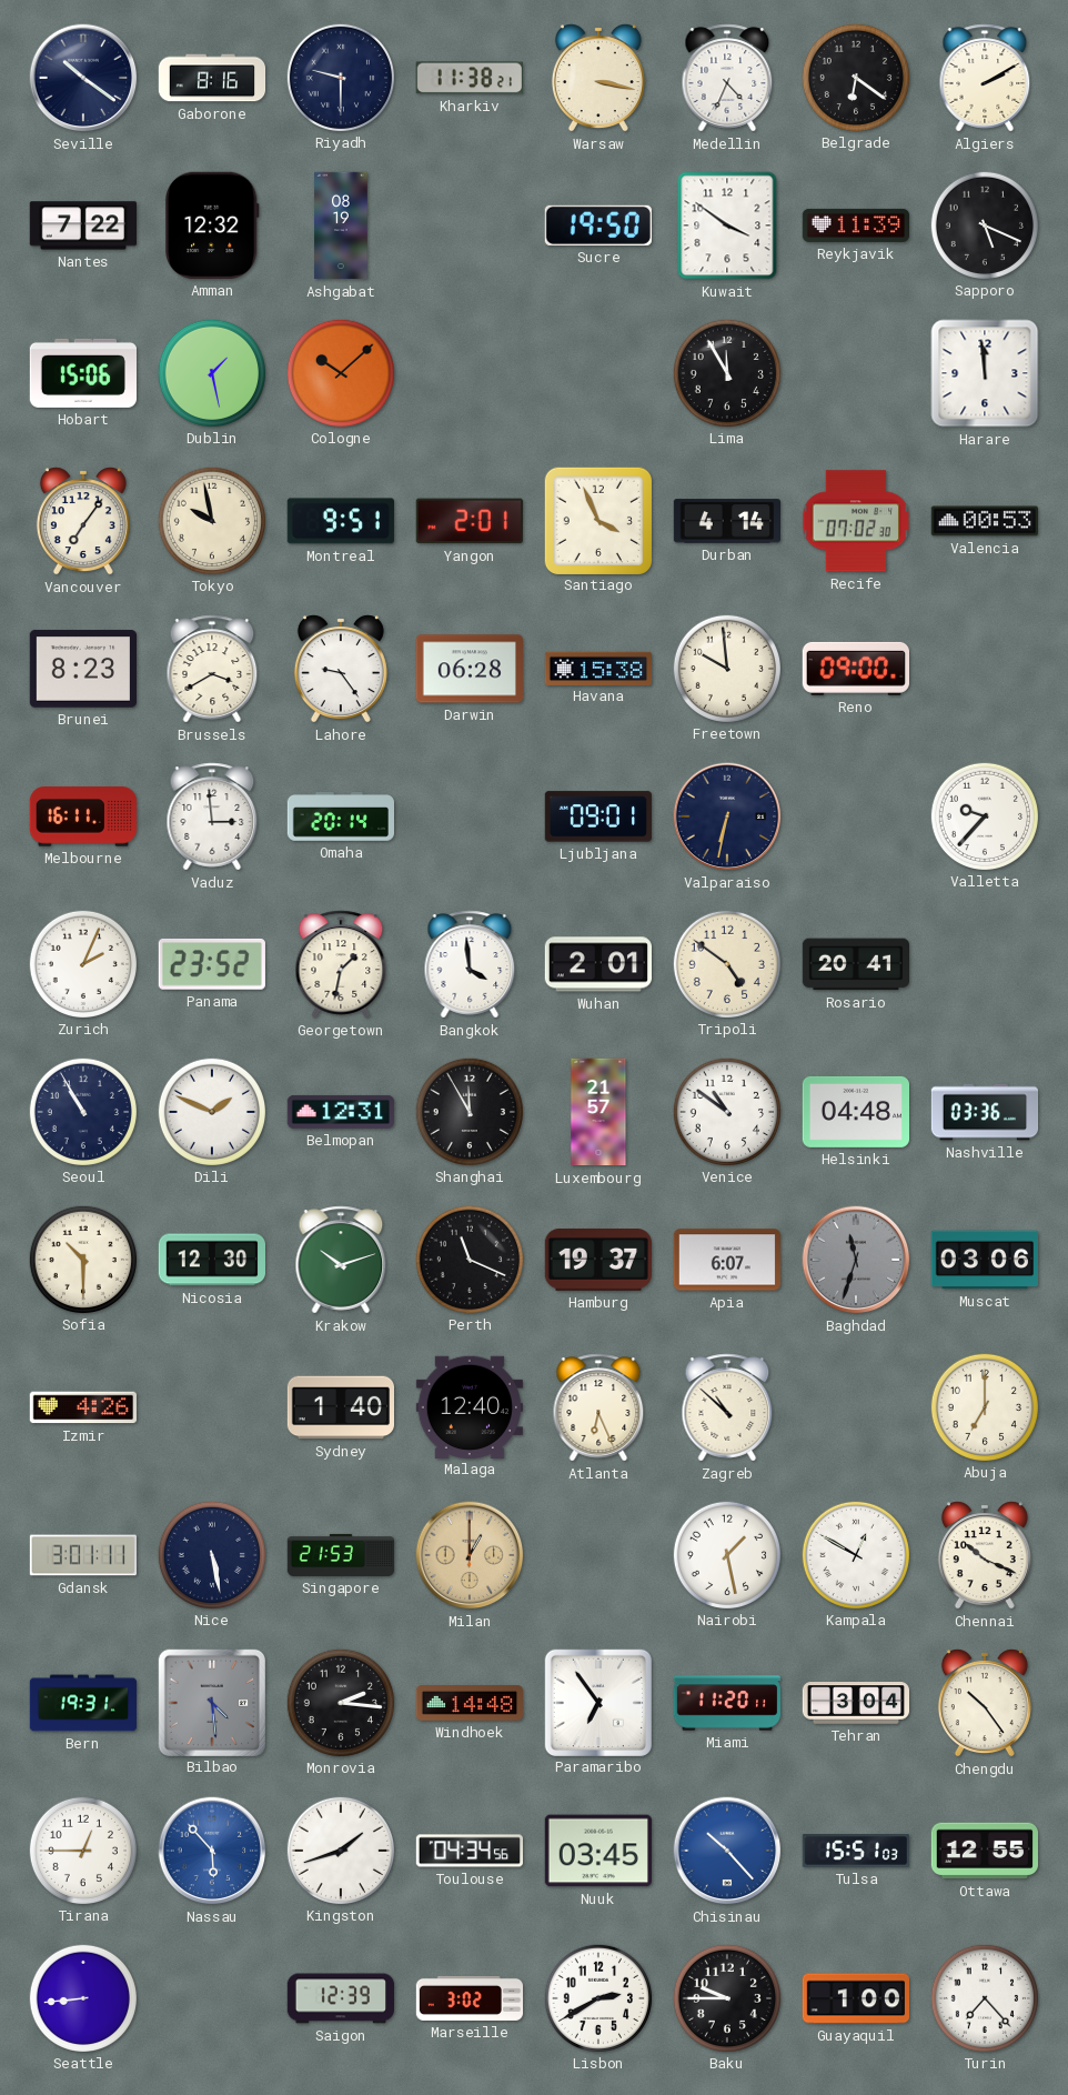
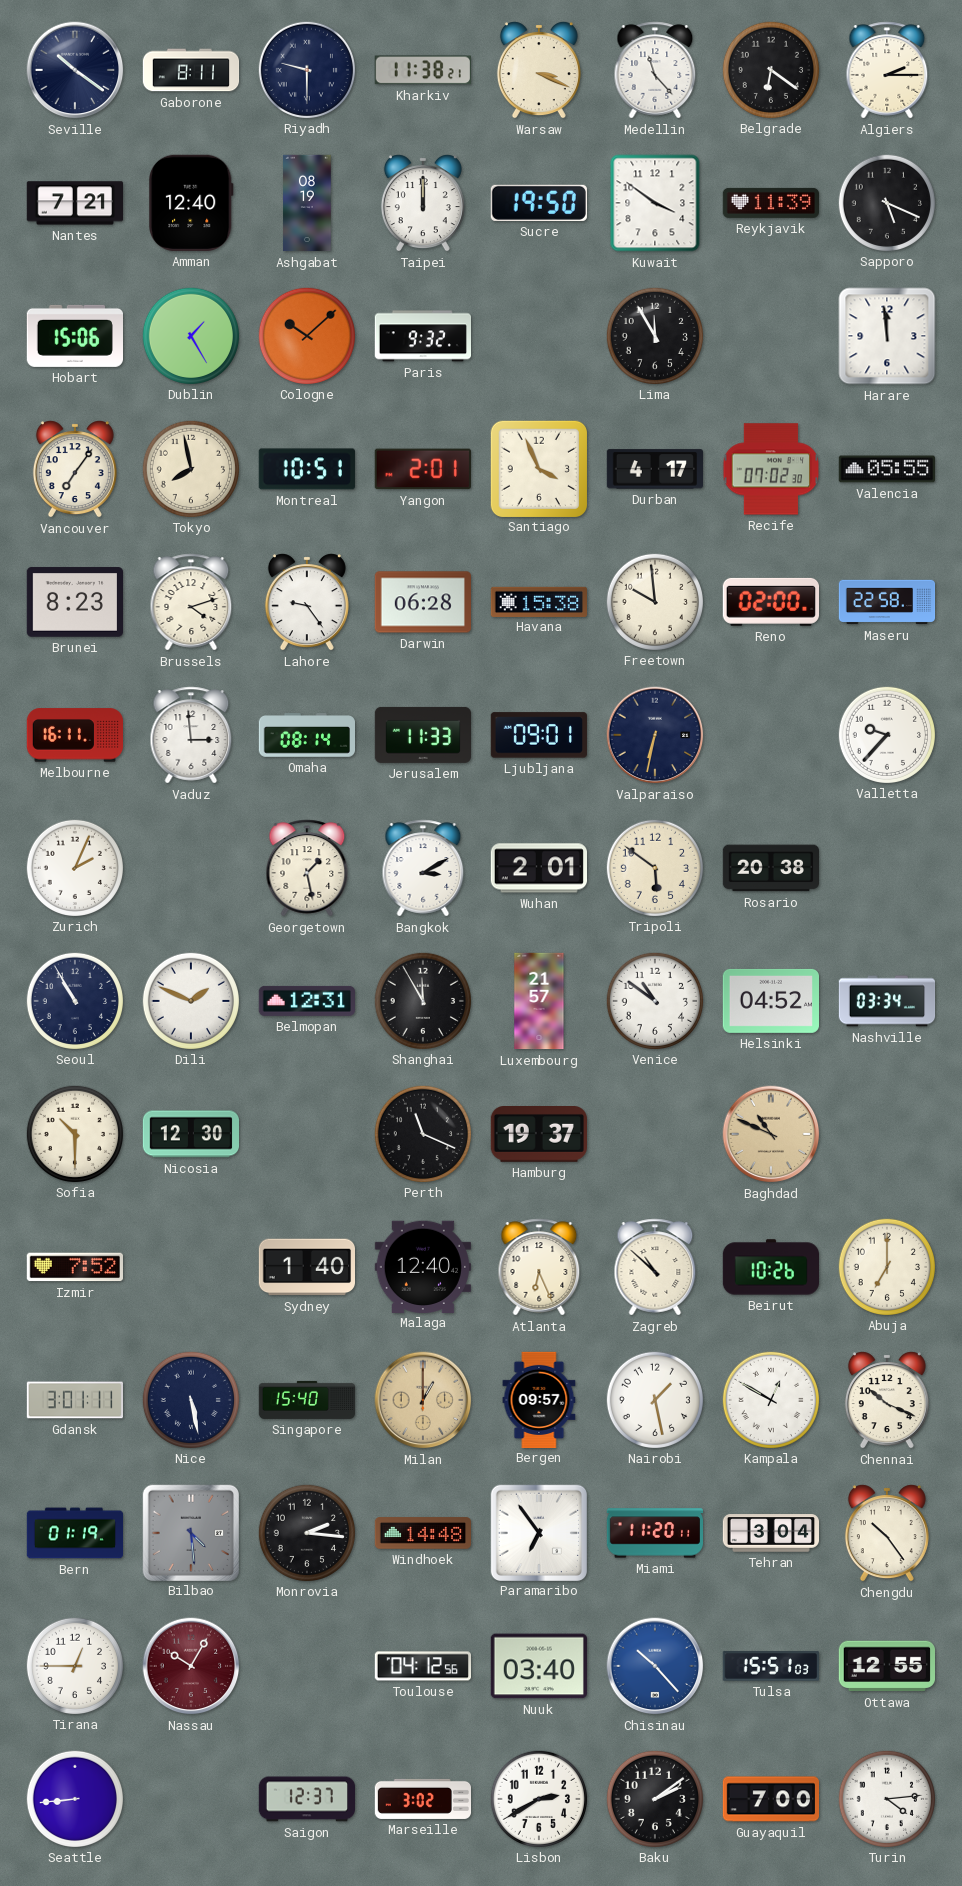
Gaborone: 8:16 -> 8:11 (191, 70)
Warsaw: 3:17 -> 3:19 (539, 70)
Medellin: 4:34 -> 11:23 (655, 70)
Algiers: 2:10 -> 2:15 (887, 70)
Nantes: 7:22 -> 7:21 (74, 203)
Amman: 12:32 -> 12:40 (192, 203)
Taipei: none -> 12:00 (423, 203)
Dublin: 1:28 -> 1:25 (190, 335)
Paris: none -> 9:32 (422, 336)
Tokyo: 9:58 -> 7:58 (190, 468)
Montreal: 9:51 -> 10:51 (307, 469)
Durban: 4:14 -> 4:17 (654, 469)
Valencia: 00:53 -> 05:55 (886, 469)
Brussels: 3:40 -> 4:12 (191, 602)
Reno: 09:00 -> 02:00 (770, 602)
Maseru: none -> 22:58 (887, 602)
Omaha: 20:14 -> 08:14 (306, 735)
Jerusalem: none -> 11:33 (422, 735)
Panama: 23:52 -> none (212, 964)
Georgetown: 1:32 -> 1:28 (307, 868)
Bangkok: 3:59 -> 3:10 (423, 868)
Tripoli: 4:51 -> 5:51 (654, 867)
Rosario: 20:41 -> 20:38 (770, 868)
Helsinki: 04:48 -> 04:52 (770, 1001)
Nashville: 03:36 -> 03:34 (887, 1001)
Krakow: 10:12 -> none (341, 1260)
Apia: 6:07 -> none (726, 1260)
Baghdad: 11:33 -> 10:49 (771, 1134)
Baghdad dial: grey -> champagne (771, 1134)
Muscat: 03:06 -> none (984, 1260)
Izmir: 4:26 -> 7:52 (74, 1267)
Beirut: none -> 10:26 (770, 1267)
Singapore: 21:53 -> 15:40 (307, 1400)
Bergen: none -> 09:57 (539, 1399)
Bern: 19:31 -> 01:19 (75, 1533)
Nassau: 5:53 -> 10:05 (191, 1666)
Nassau dial: blue -> burgundy (191, 1666)
Kingston: 1:42 -> none (340, 1850)
Toulouse: 04:34 -> 04:12 (422, 1666)
Nuuk: 03:45 -> 03:40 (538, 1666)
Saigon: 12:39 -> 12:37 (306, 1799)
Baku: 9:45 -> 2:09 (654, 1798)
Guayaquil: 1:00 -> 7:00 (770, 1799)
Turin: 7:23 -> 4:14 (886, 1798)
